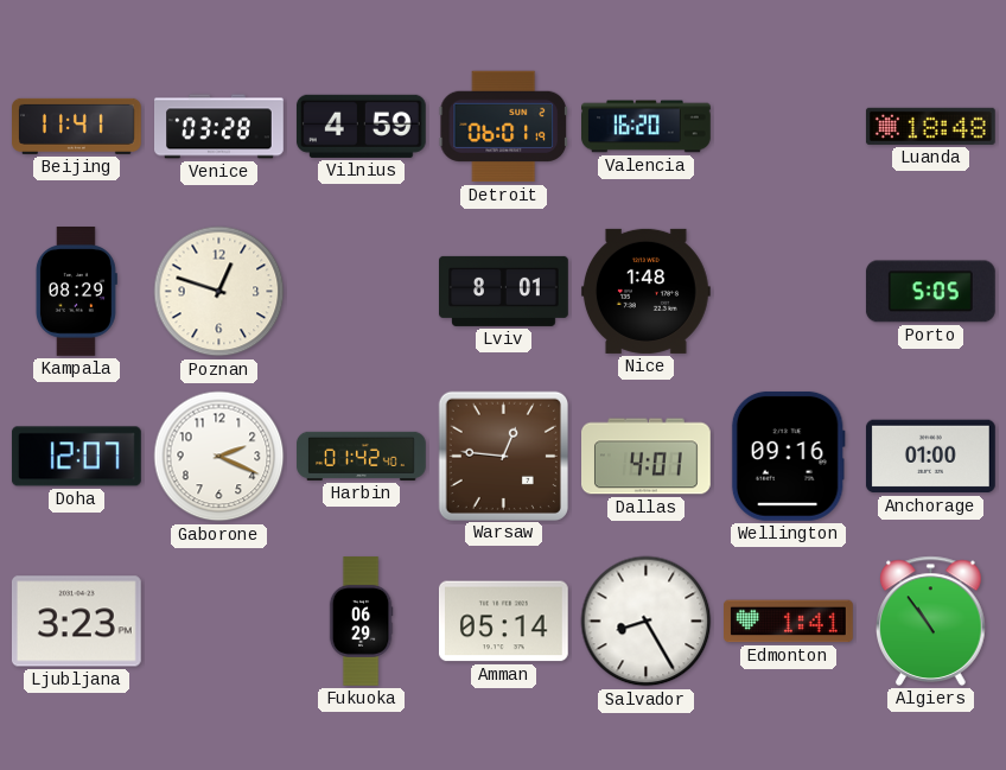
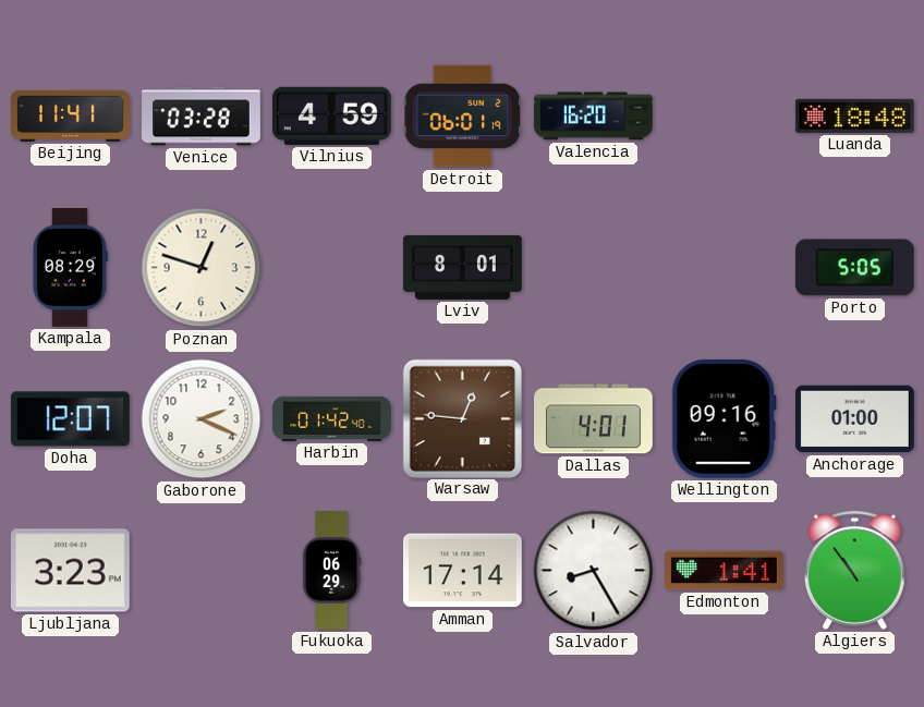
Nice: 1:48 -> none (647, 291)
Amman: 05:14 -> 17:14 (462, 571)
